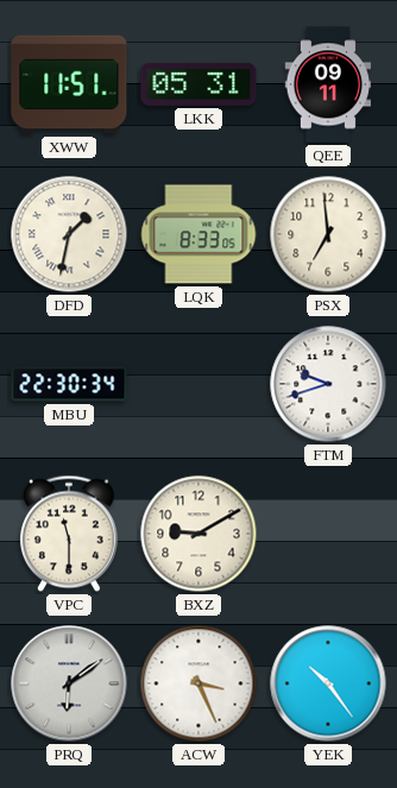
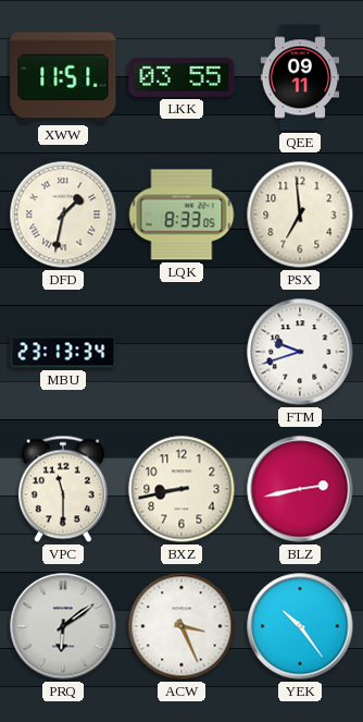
LKK: 05:31 -> 03:55 (181, 77)
MBU: 22:30 -> 23:13 (63, 352)
BXZ: 9:10 -> 8:43 (181, 489)
BLZ: none -> 2:43 (300, 489)
